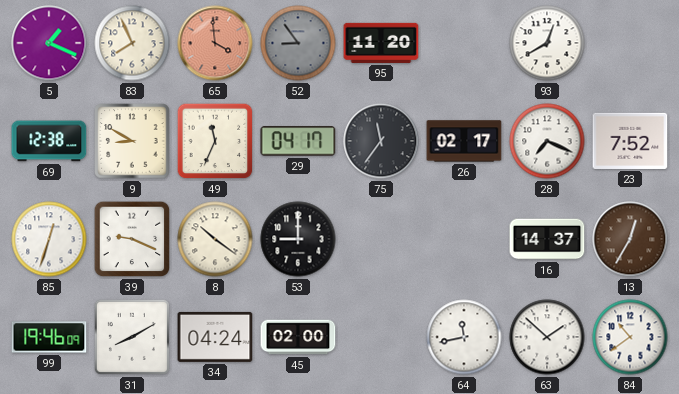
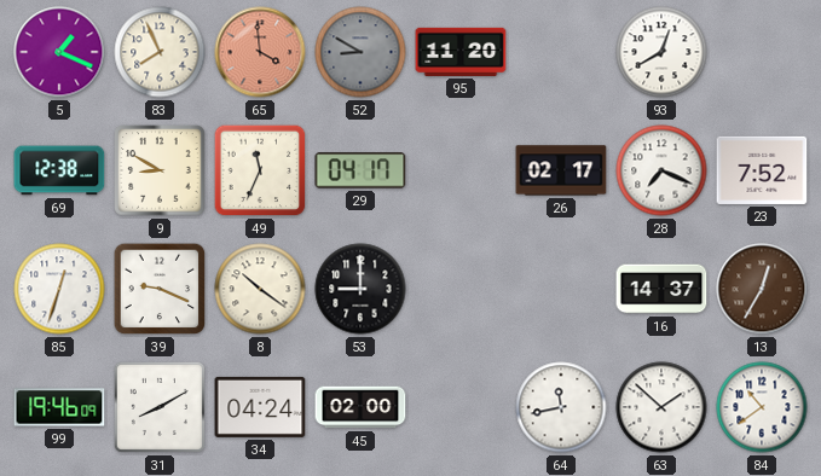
52: 8:54 -> 8:50 (360, 52)
75: 11:36 -> none (381, 141)
